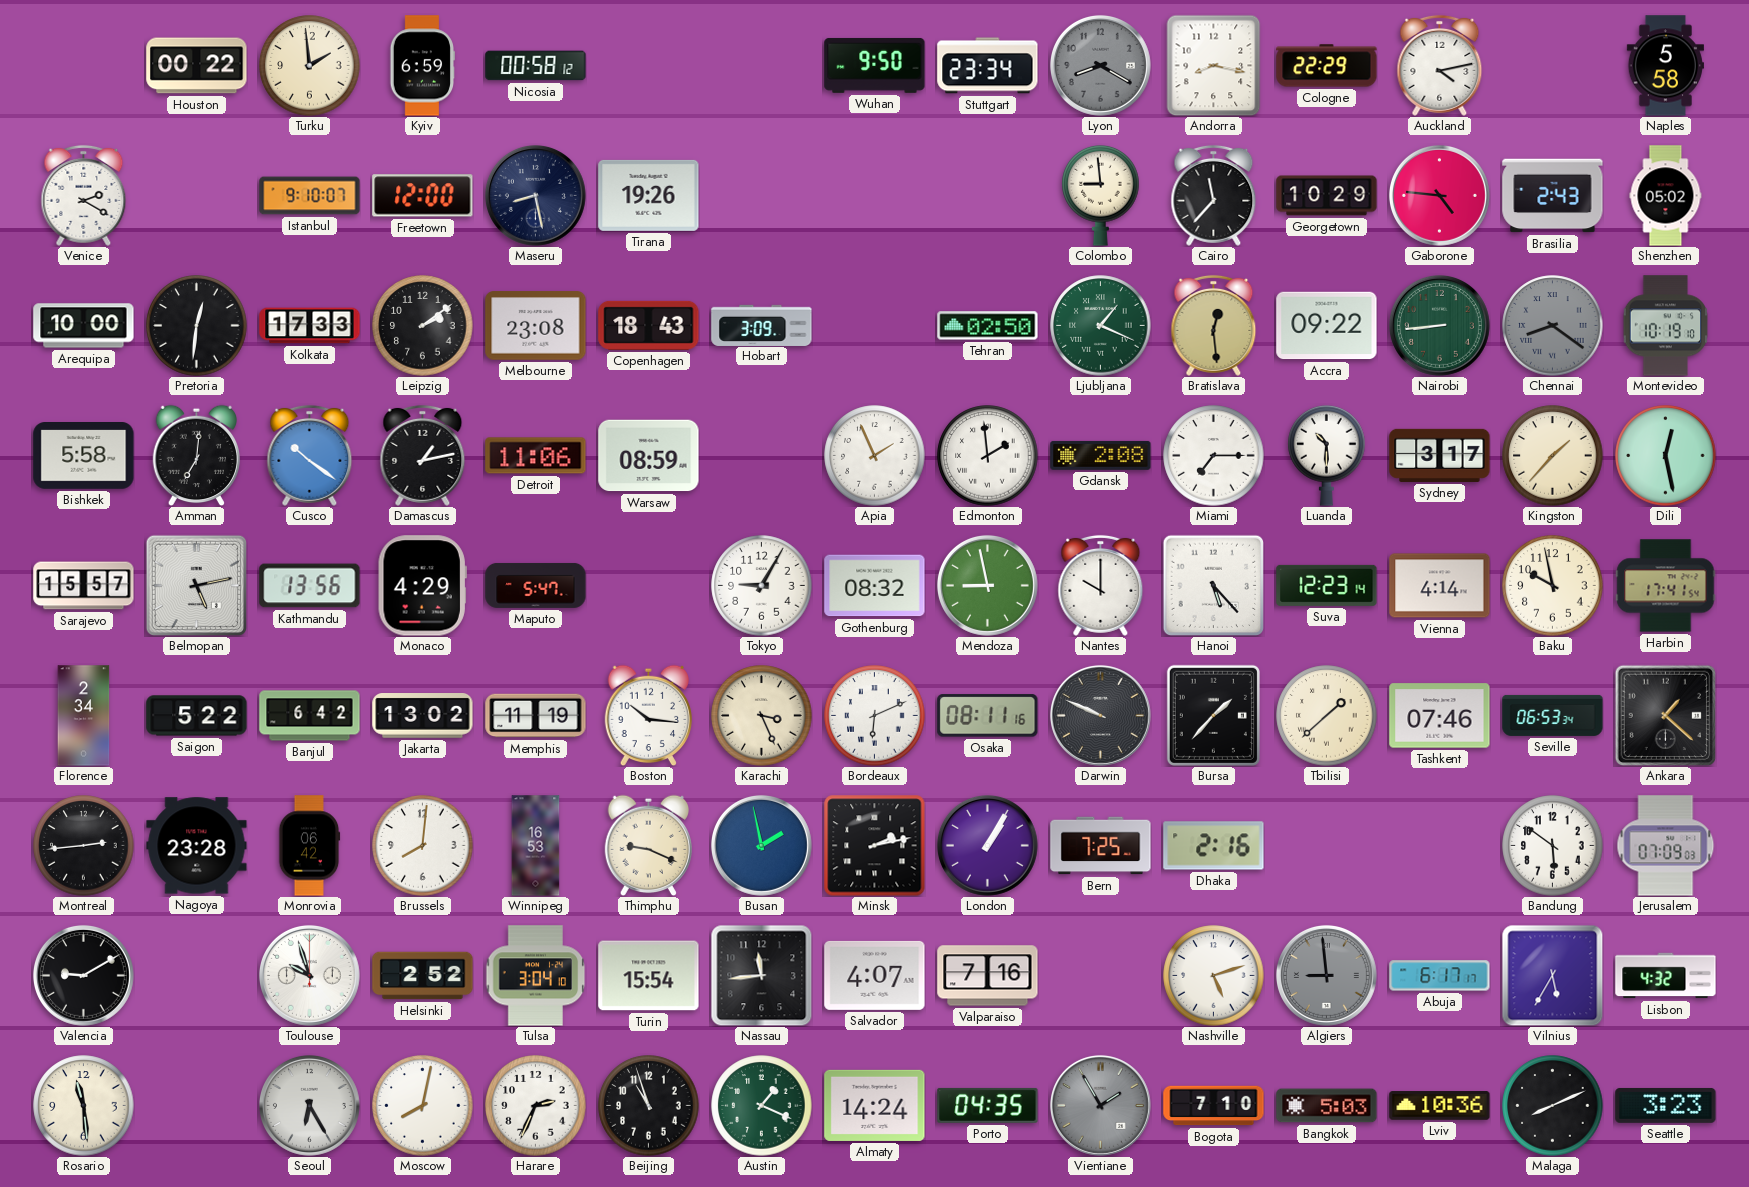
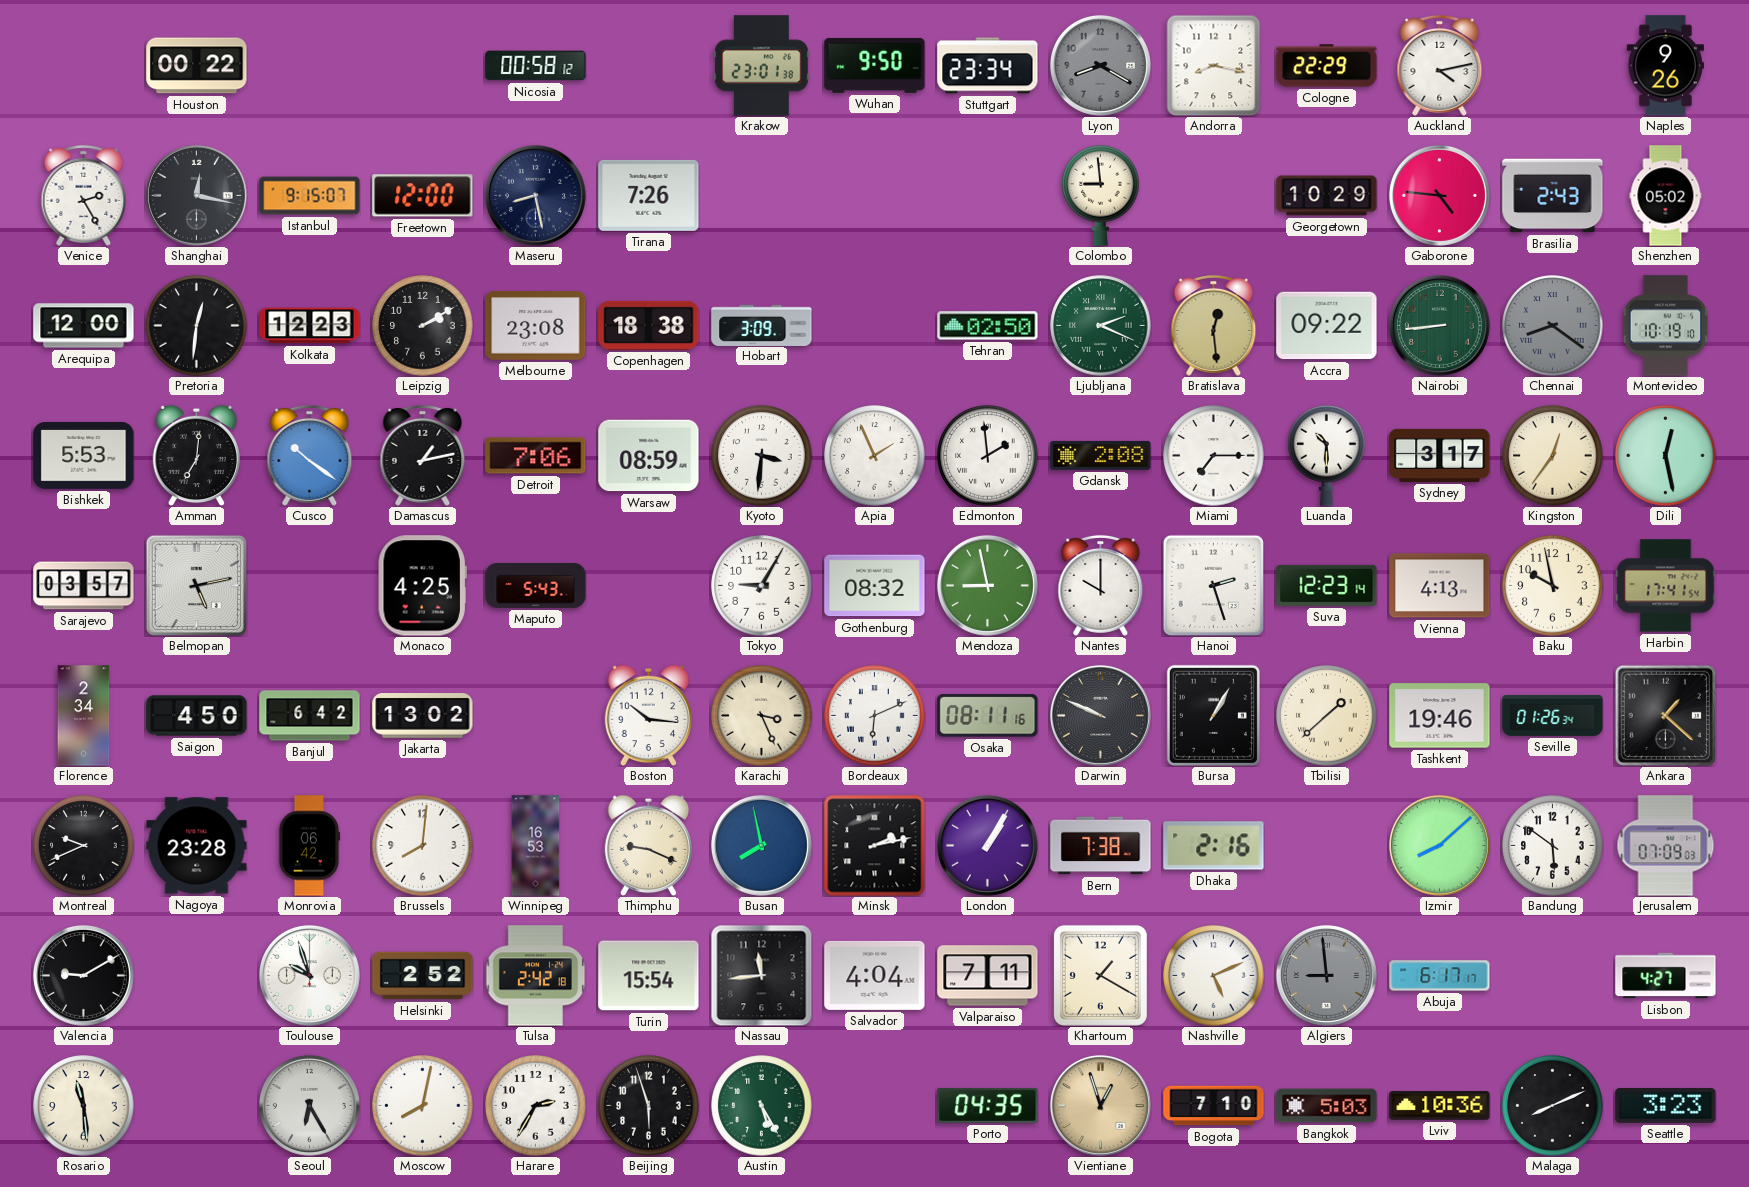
Turku: 1:59 -> none (310, 66)
Kyiv: 6:59 -> none (422, 66)
Krakow: none -> 23:01 (762, 66)
Naples: 5:58 -> 9:26 (1665, 66)
Venice: 2:20 -> 2:25 (84, 195)
Shanghai: none -> 12:17 (196, 195)
Istanbul: 9:10 -> 9:15 (310, 196)
Tirana: 19:26 -> 7:26 (649, 195)
Cairo: 11:37 -> none (1214, 195)
Arequipa: 10:00 -> 12:00 (84, 326)
Kolkata: 17:33 -> 12:23 (310, 326)
Leipzig: 2:09 -> 2:10 (423, 326)
Copenhagen: 18:43 -> 18:38 (649, 325)
Ljubljana: 1:19 -> 2:19 (1101, 326)
Bishkek: 5:58 -> 5:53 (84, 456)
Detroit: 11:06 -> 7:06 (536, 456)
Kyoto: none -> 3:31 (762, 456)
Kingston: 1:37 -> 12:36 (1553, 456)
Sarajevo: 15:57 -> 03:57 (84, 586)
Kathmandu: 13:56 -> none (310, 586)
Monaco: 4:29 -> 4:25 (422, 586)
Maputo: 5:47 -> 5:43 (536, 585)
Hanoi: 5:23 -> 2:27 (1213, 585)
Vienna: 4:14 -> 4:13 (1440, 586)
Saigon: 5:22 -> 4:50 (197, 716)
Memphis: 11:19 -> none (536, 716)
Bursa: 1:37 -> 1:05 (1213, 715)
Tashkent: 07:46 -> 19:46 (1440, 716)
Seville: 06:53 -> 01:26 (1553, 715)
Montreal: 2:44 -> 9:41 (84, 846)
Busan: 1:58 -> 7:58 (761, 845)
Bern: 7:25 -> 7:38 (1101, 846)
Izmir: none -> 8:08 (1439, 845)
Tulsa: 3:04 -> 2:42 (536, 976)
Salvador: 4:07 -> 4:04 (875, 975)
Valparaiso: 7:16 -> 7:11 (988, 976)
Khartoum: none -> 1:20 (1100, 975)
Nashville: 5:12 -> 5:11 (1214, 976)
Vilnius: 5:35 -> none (1552, 975)
Lisbon: 4:32 -> 4:27 (1666, 976)
Harare: 2:34 -> 2:35 (536, 1106)
Beijing: 10:57 -> 5:57 (649, 1106)
Austin: 1:19 -> 5:25 (762, 1106)
Almaty: 14:24 -> none (875, 1105)
Vientiane: 1:55 -> 12:57 (1100, 1105)
Vientiane dial: grey -> champagne (1100, 1105)
